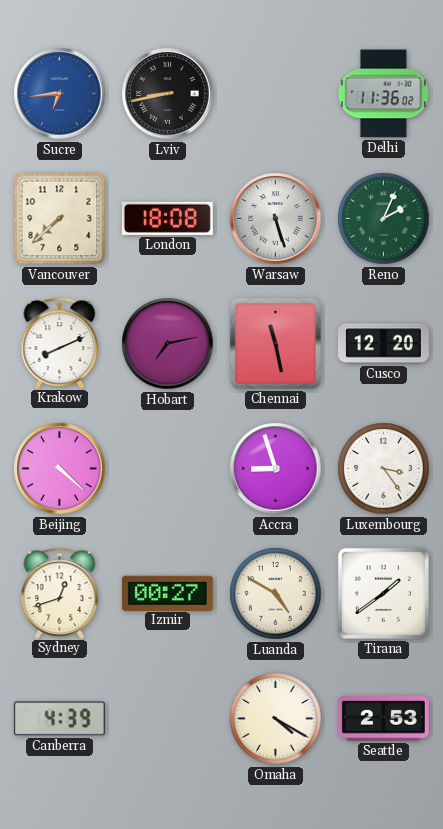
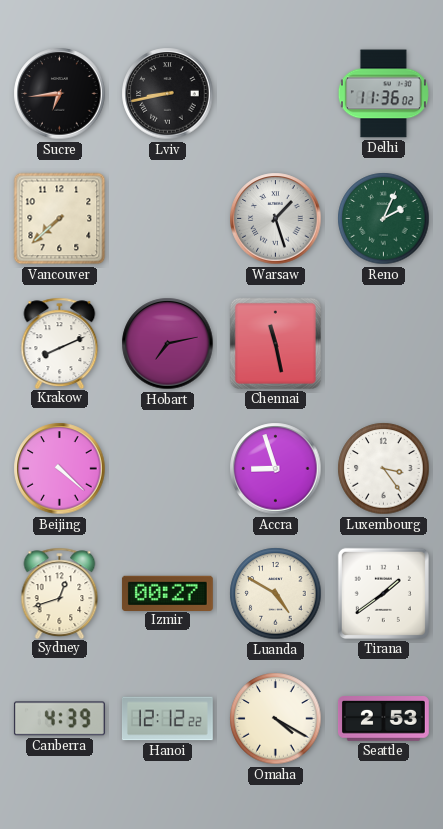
Sucre dial: blue -> black (60, 94)
London: 18:08 -> none (167, 218)
Warsaw: 5:27 -> 1:27 (276, 219)
Cusco: 12:20 -> none (383, 344)
Hanoi: none -> 12:12 (167, 719)
